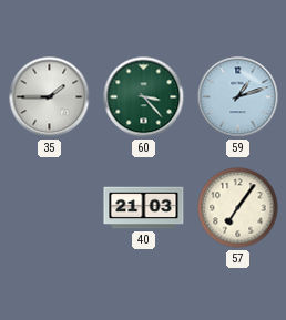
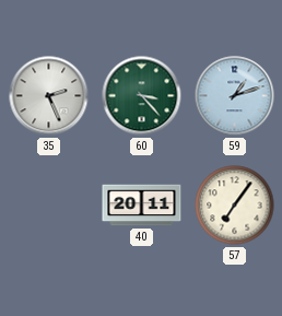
35: 1:45 -> 2:26 (49, 96)
40: 21:03 -> 20:11 (142, 206)
